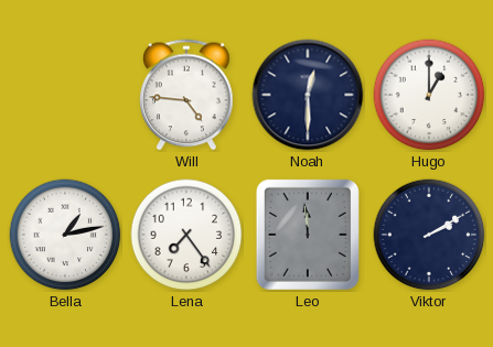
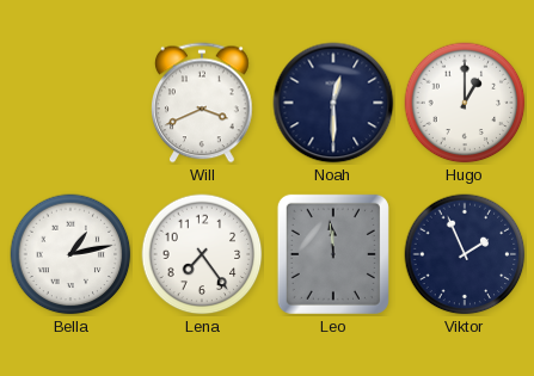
Will: 4:46 -> 3:41 (203, 103)
Viktor: 2:10 -> 1:56 (465, 254)
